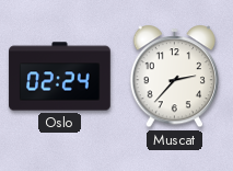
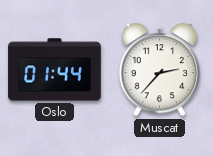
Oslo: 02:24 -> 01:44 (55, 70)
